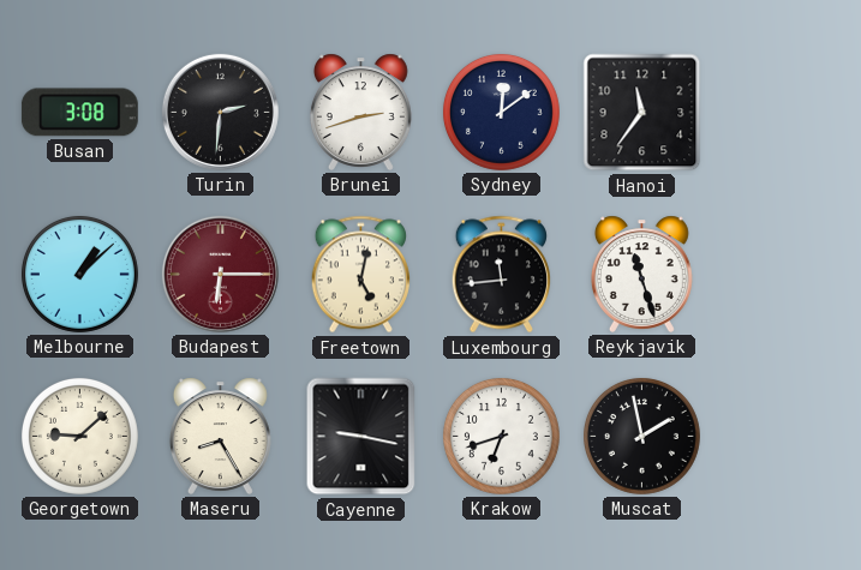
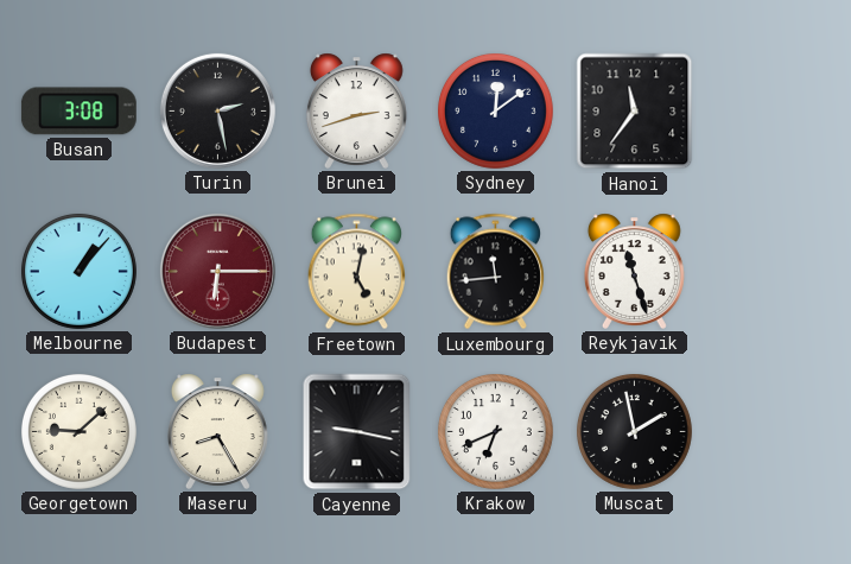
Turin: 2:31 -> 2:28 (217, 110)
Melbourne: 1:08 -> 1:07 (78, 271)
Krakow: 6:42 -> 6:41 (495, 431)
